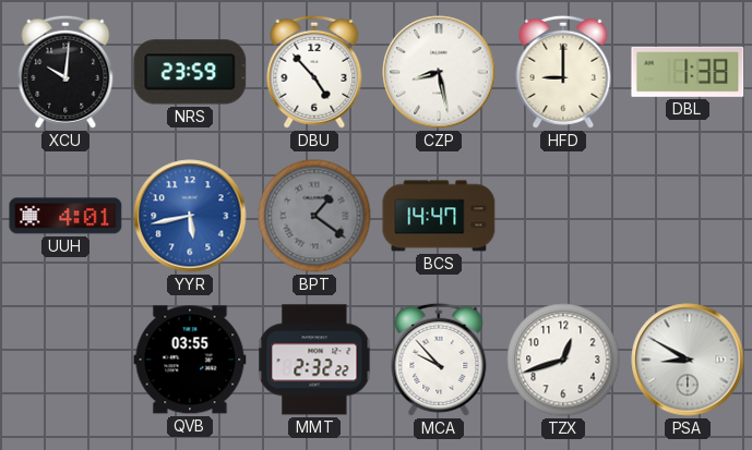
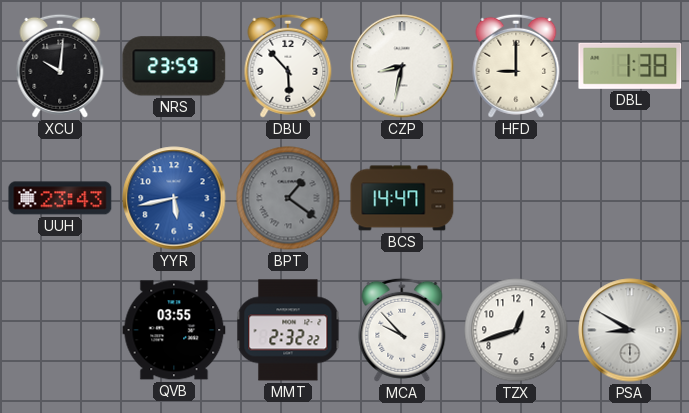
DBU: 4:53 -> 5:53 (288, 66)
CZP: 8:28 -> 8:32 (402, 66)
UUH: 4:01 -> 23:43 (60, 198)
